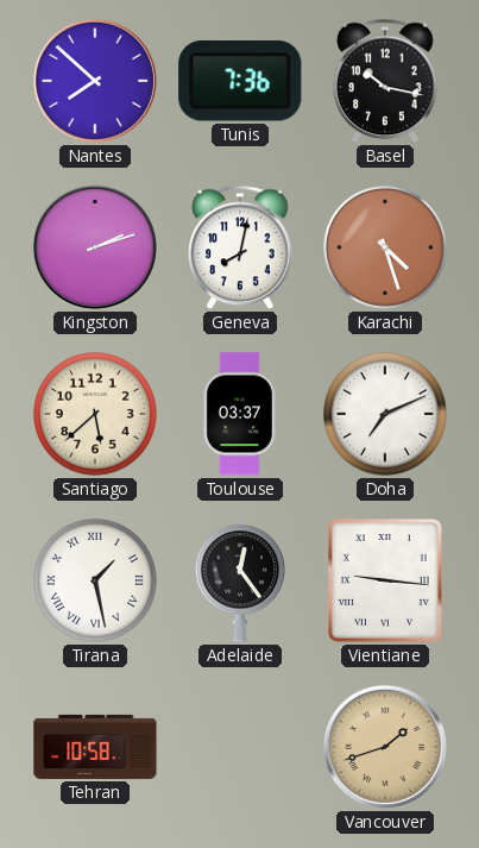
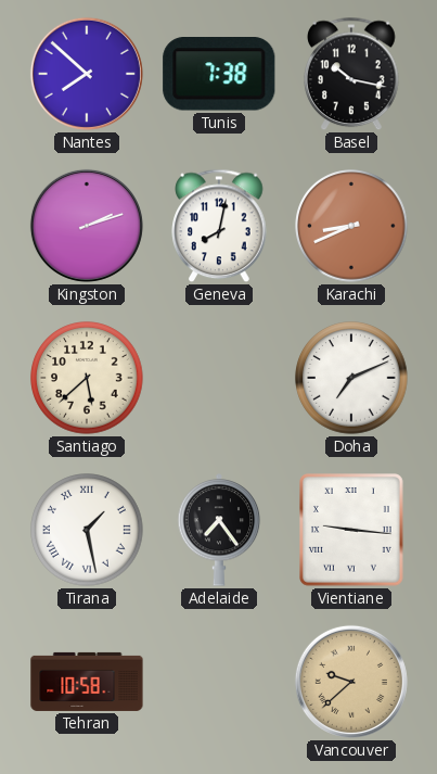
Tunis: 7:36 -> 7:38 (219, 75)
Karachi: 4:27 -> 8:41 (351, 226)
Toulouse: 03:37 -> none (240, 414)
Adelaide: 12:24 -> 7:24 (219, 530)
Vancouver: 1:42 -> 9:38 (351, 682)
